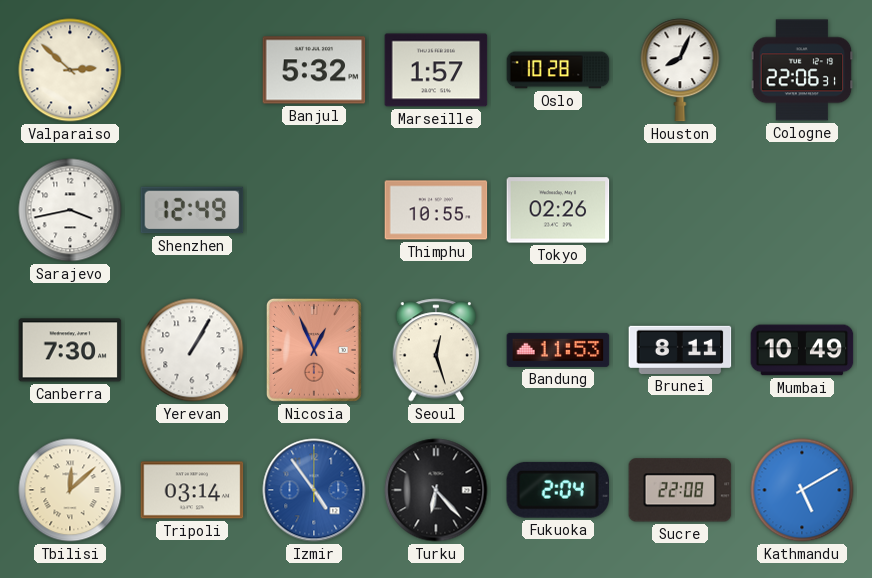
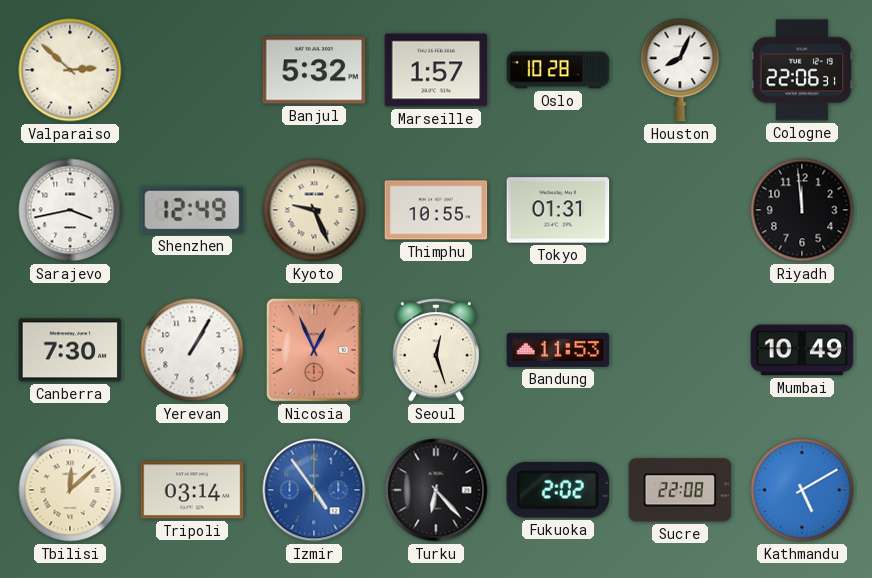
Kyoto: none -> 9:26 (314, 210)
Tokyo: 02:26 -> 01:31 (558, 210)
Riyadh: none -> 11:59 (802, 210)
Brunei: 8:11 -> none (680, 350)
Fukuoka: 2:04 -> 2:02 (557, 490)
